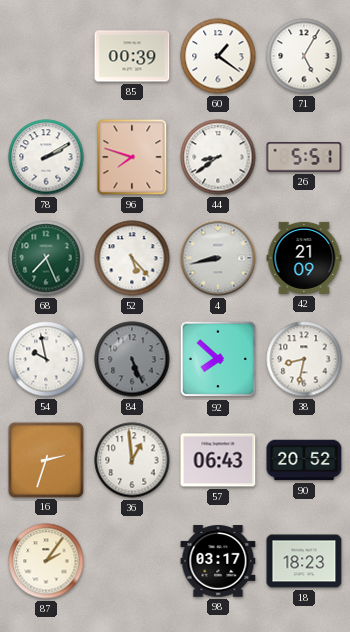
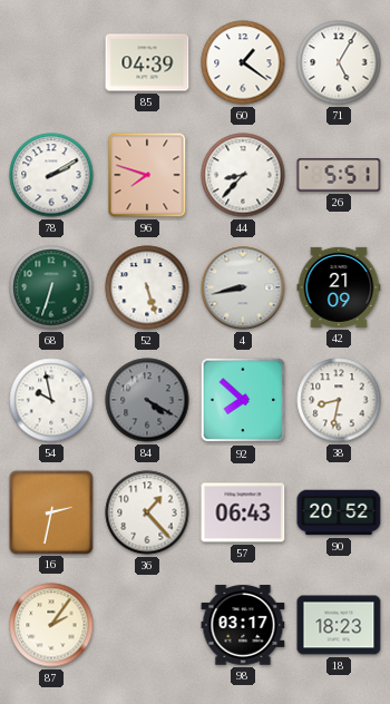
85: 00:39 -> 04:39 (147, 62)
44: 8:39 -> 8:37 (243, 175)
68: 7:26 -> 6:33 (51, 287)
52: 5:23 -> 5:27 (147, 287)
84: 5:26 -> 4:20 (147, 400)
16: 2:33 -> 2:32 (50, 511)
36: 12:59 -> 1:23 (147, 512)
